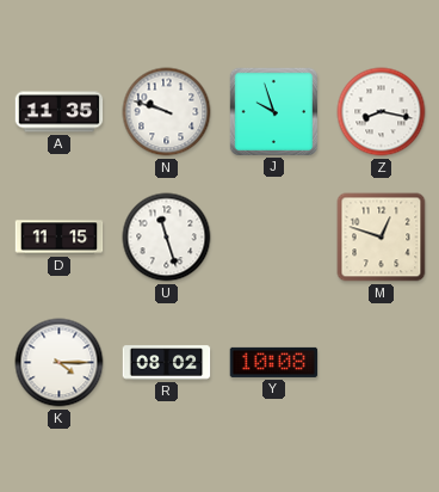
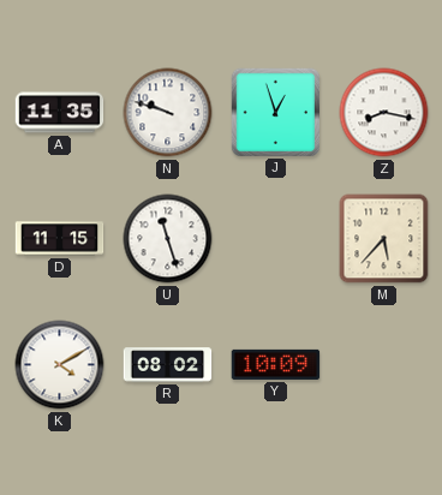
J: 9:57 -> 12:57 (275, 112)
M: 12:48 -> 5:37 (384, 239)
K: 4:15 -> 4:10 (60, 365)
Y: 10:08 -> 10:09 (276, 364)
